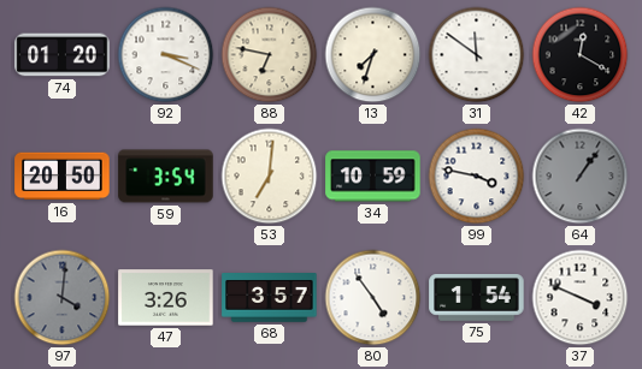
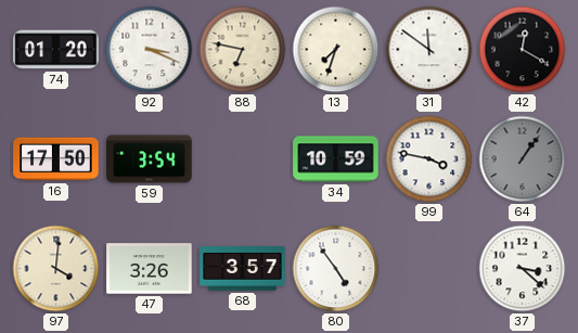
16: 20:50 -> 17:50 (56, 159)
53: 7:01 -> none (270, 177)
97 dial: grey -> cream (56, 269)
75: 1:54 -> none (477, 297)
37: 3:49 -> 3:22 (523, 269)
